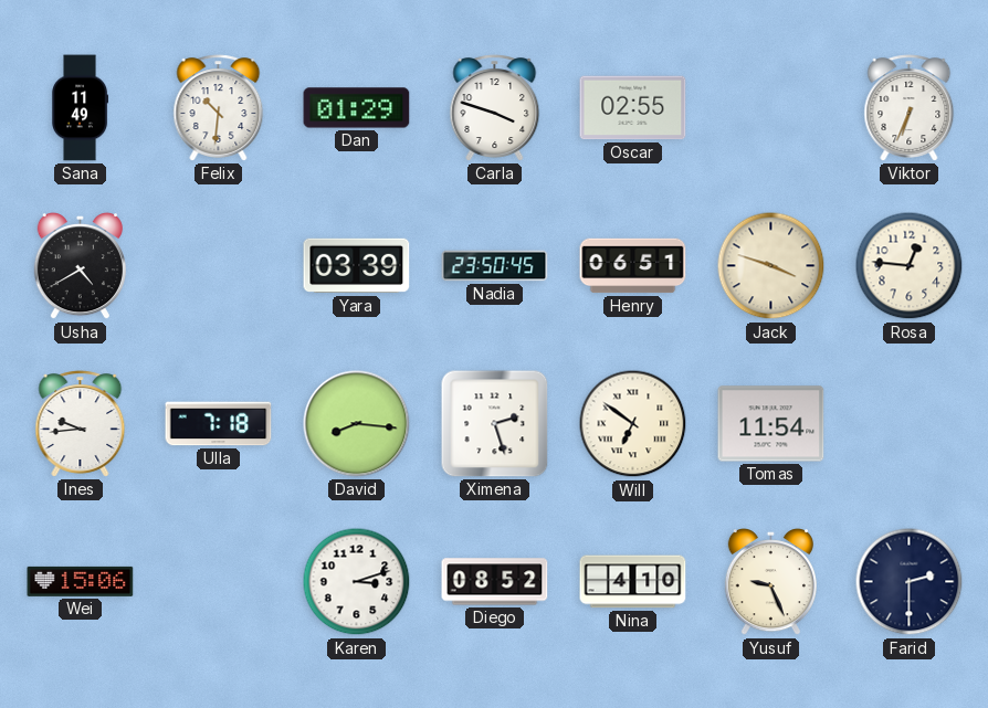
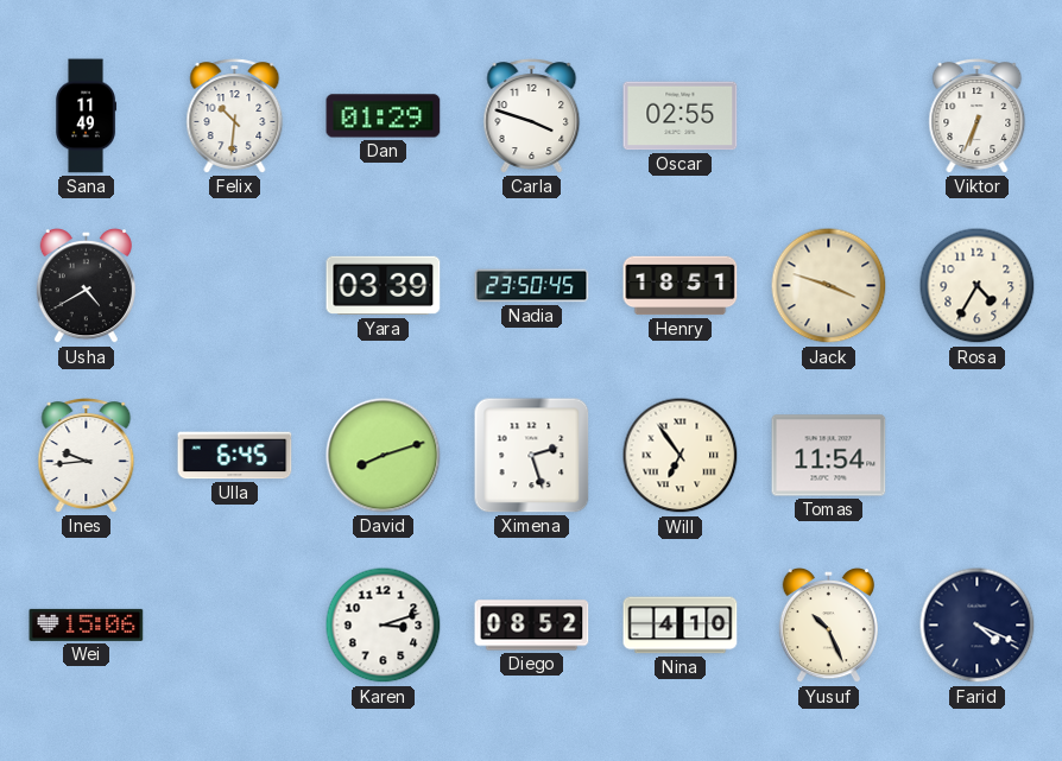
Henry: 06:51 -> 18:51 (681, 286)
Rosa: 12:46 -> 4:35 (978, 286)
Ulla: 7:18 -> 6:45 (235, 456)
David: 8:16 -> 8:12 (384, 456)
Will: 6:51 -> 6:54 (681, 456)
Yusuf: 9:26 -> 10:26 (828, 627)
Farid: 2:30 -> 4:19 (978, 626)
